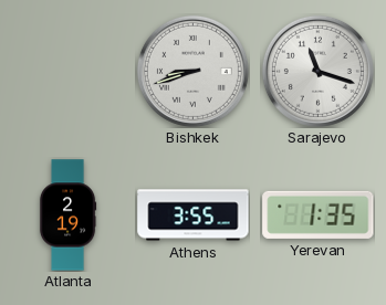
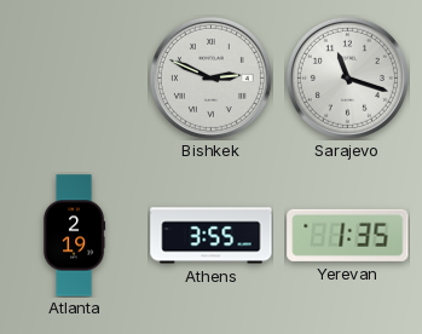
Bishkek: 8:42 -> 2:49 (210, 77)
